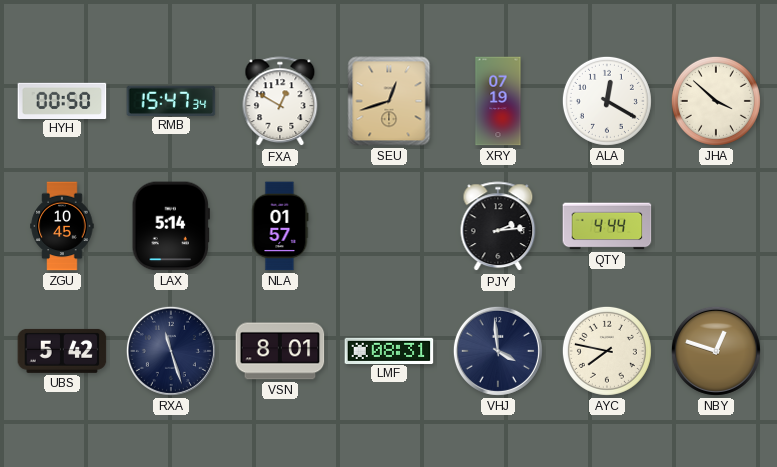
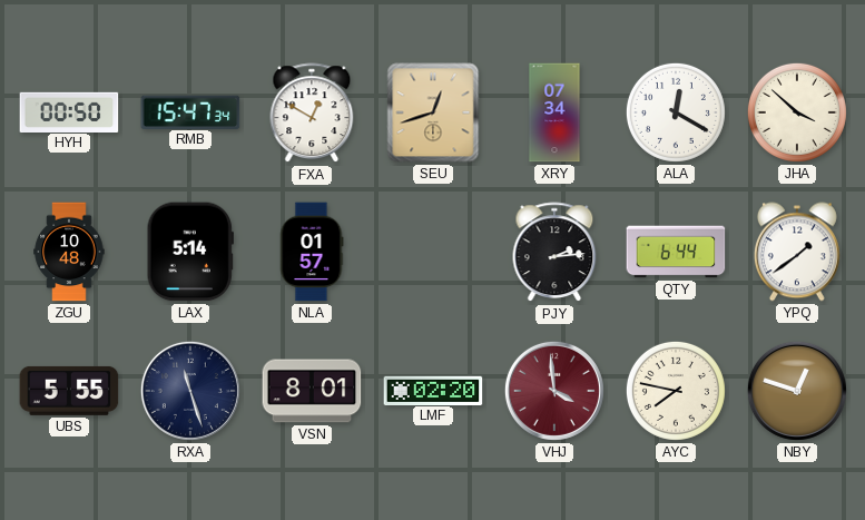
XRY: 07:19 -> 07:34 (554, 112)
ZGU: 10:45 -> 10:48 (69, 252)
QTY: 4:44 -> 6:44 (676, 252)
YPQ: none -> 1:39 (797, 252)
UBS: 5:42 -> 5:55 (69, 391)
LMF: 08:31 -> 02:20 (433, 390)
VHJ dial: navy -> burgundy (554, 391)
